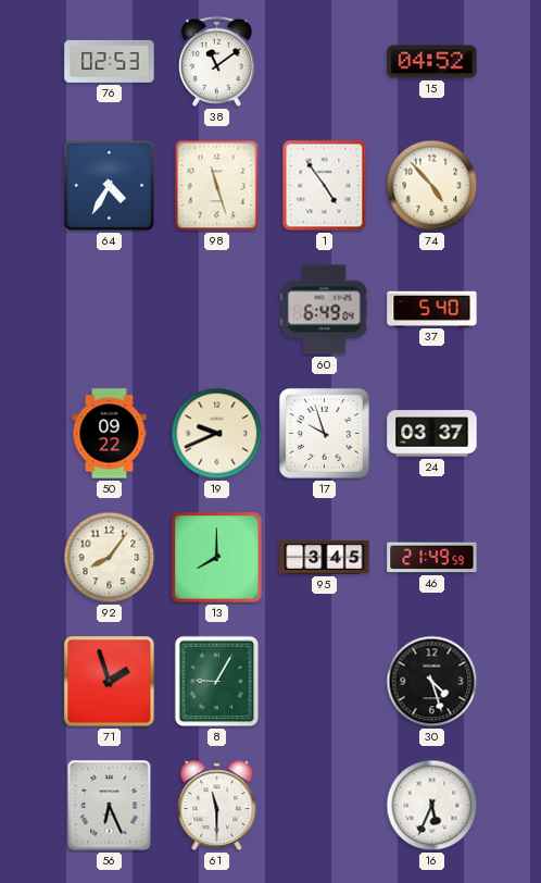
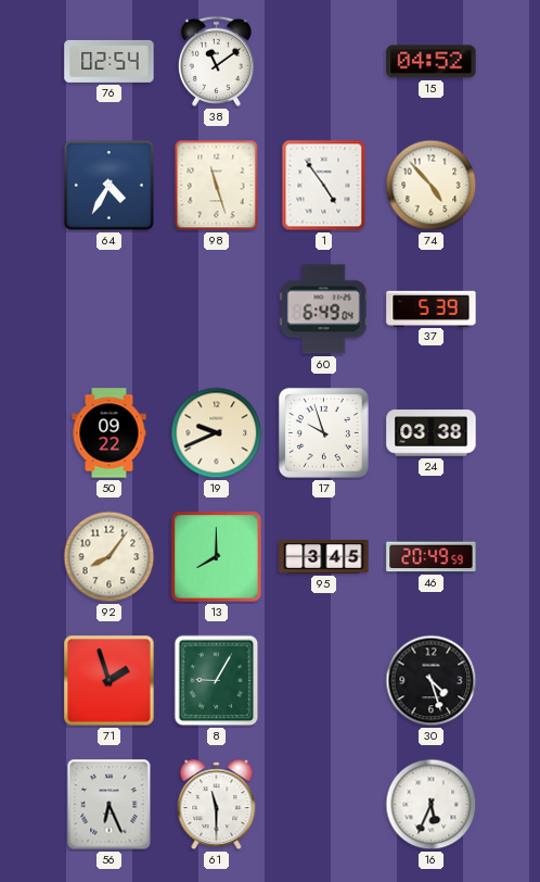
76: 02:53 -> 02:54 (110, 61)
37: 5:40 -> 5:39 (432, 308)
24: 03:37 -> 03:38 (432, 433)
46: 21:49 -> 20:49 (432, 557)
